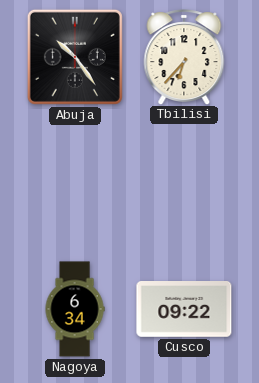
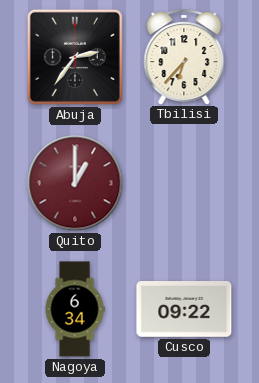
Abuja: 10:24 -> 2:36 (75, 57)
Quito: none -> 1:00 (75, 183)
